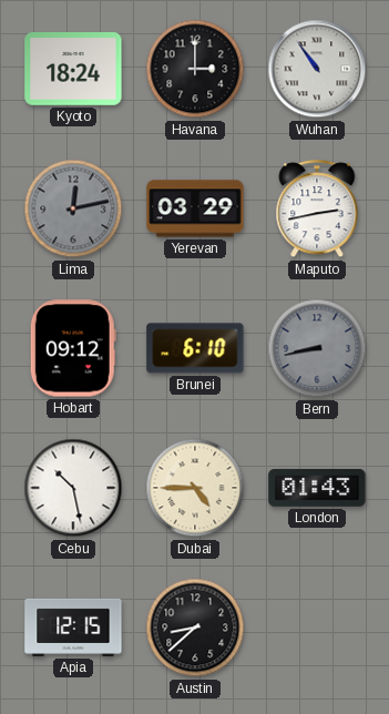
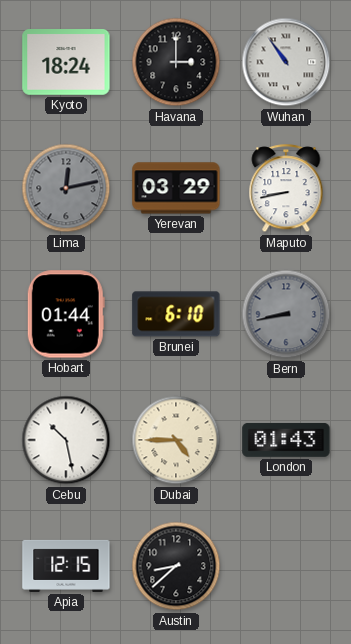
Maputo: 2:43 -> 8:43 (286, 189)
Hobart: 09:12 -> 01:44 (66, 314)
